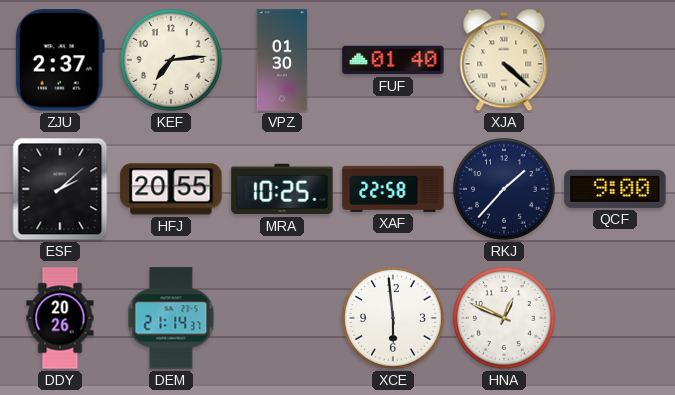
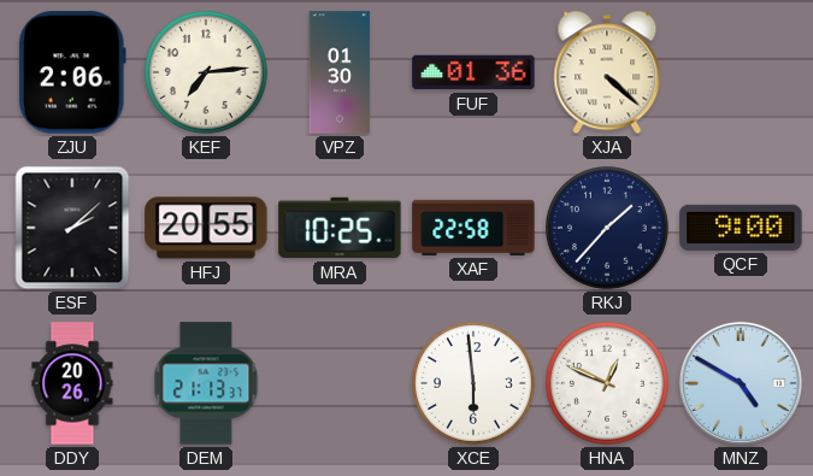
ZJU: 2:37 -> 2:06 (72, 72)
FUF: 01:40 -> 01:36 (473, 72)
DEM: 21:14 -> 21:13 (206, 383)
MNZ: none -> 4:50 (741, 383)
